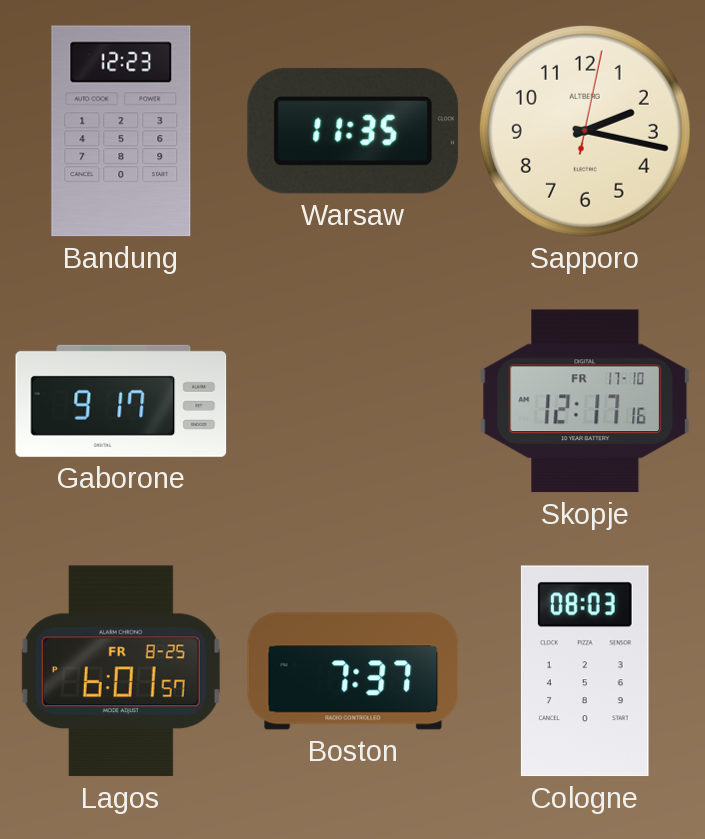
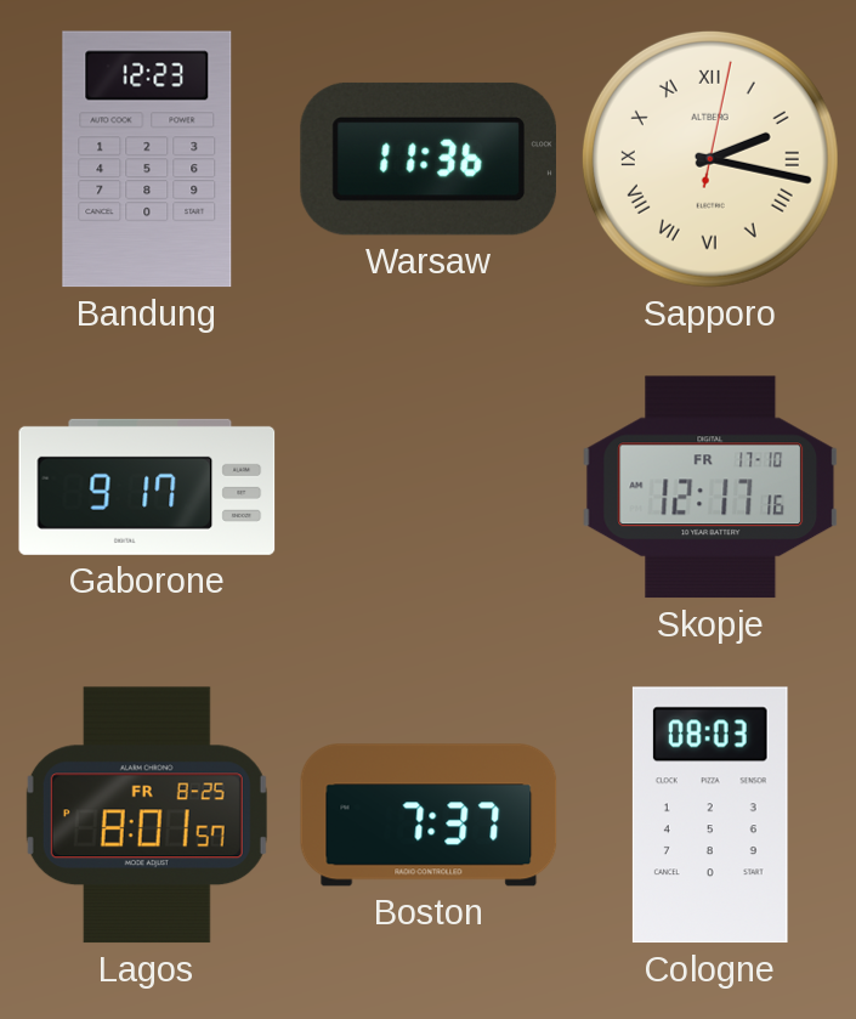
Warsaw: 11:35 -> 11:36 (429, 159)
Sapporo numerals: Arabic -> Roman (710, 159)
Lagos: 6:01 -> 8:01 (147, 815)
